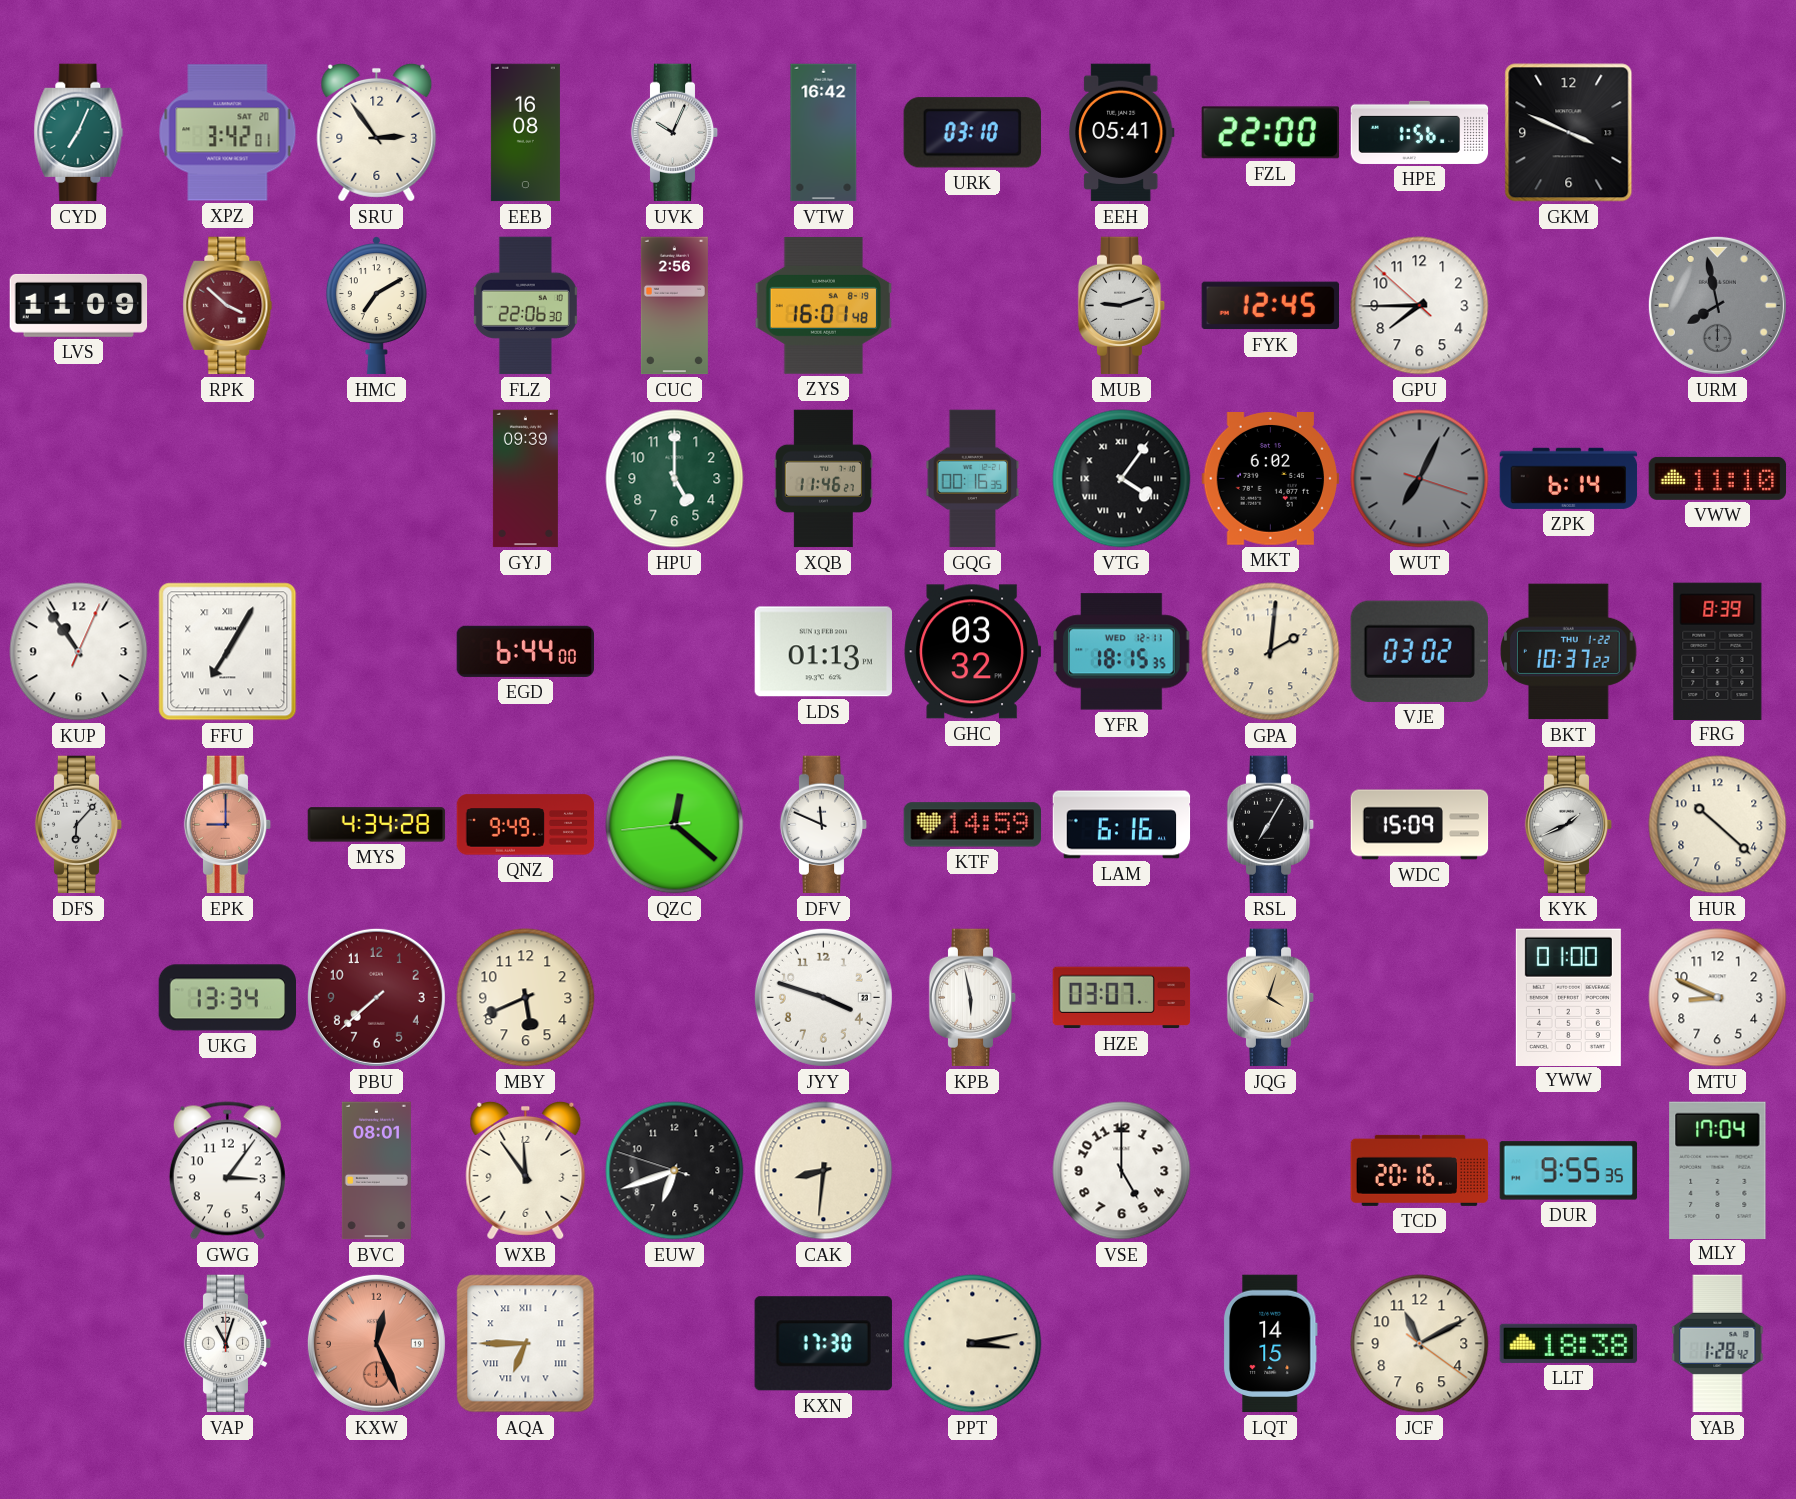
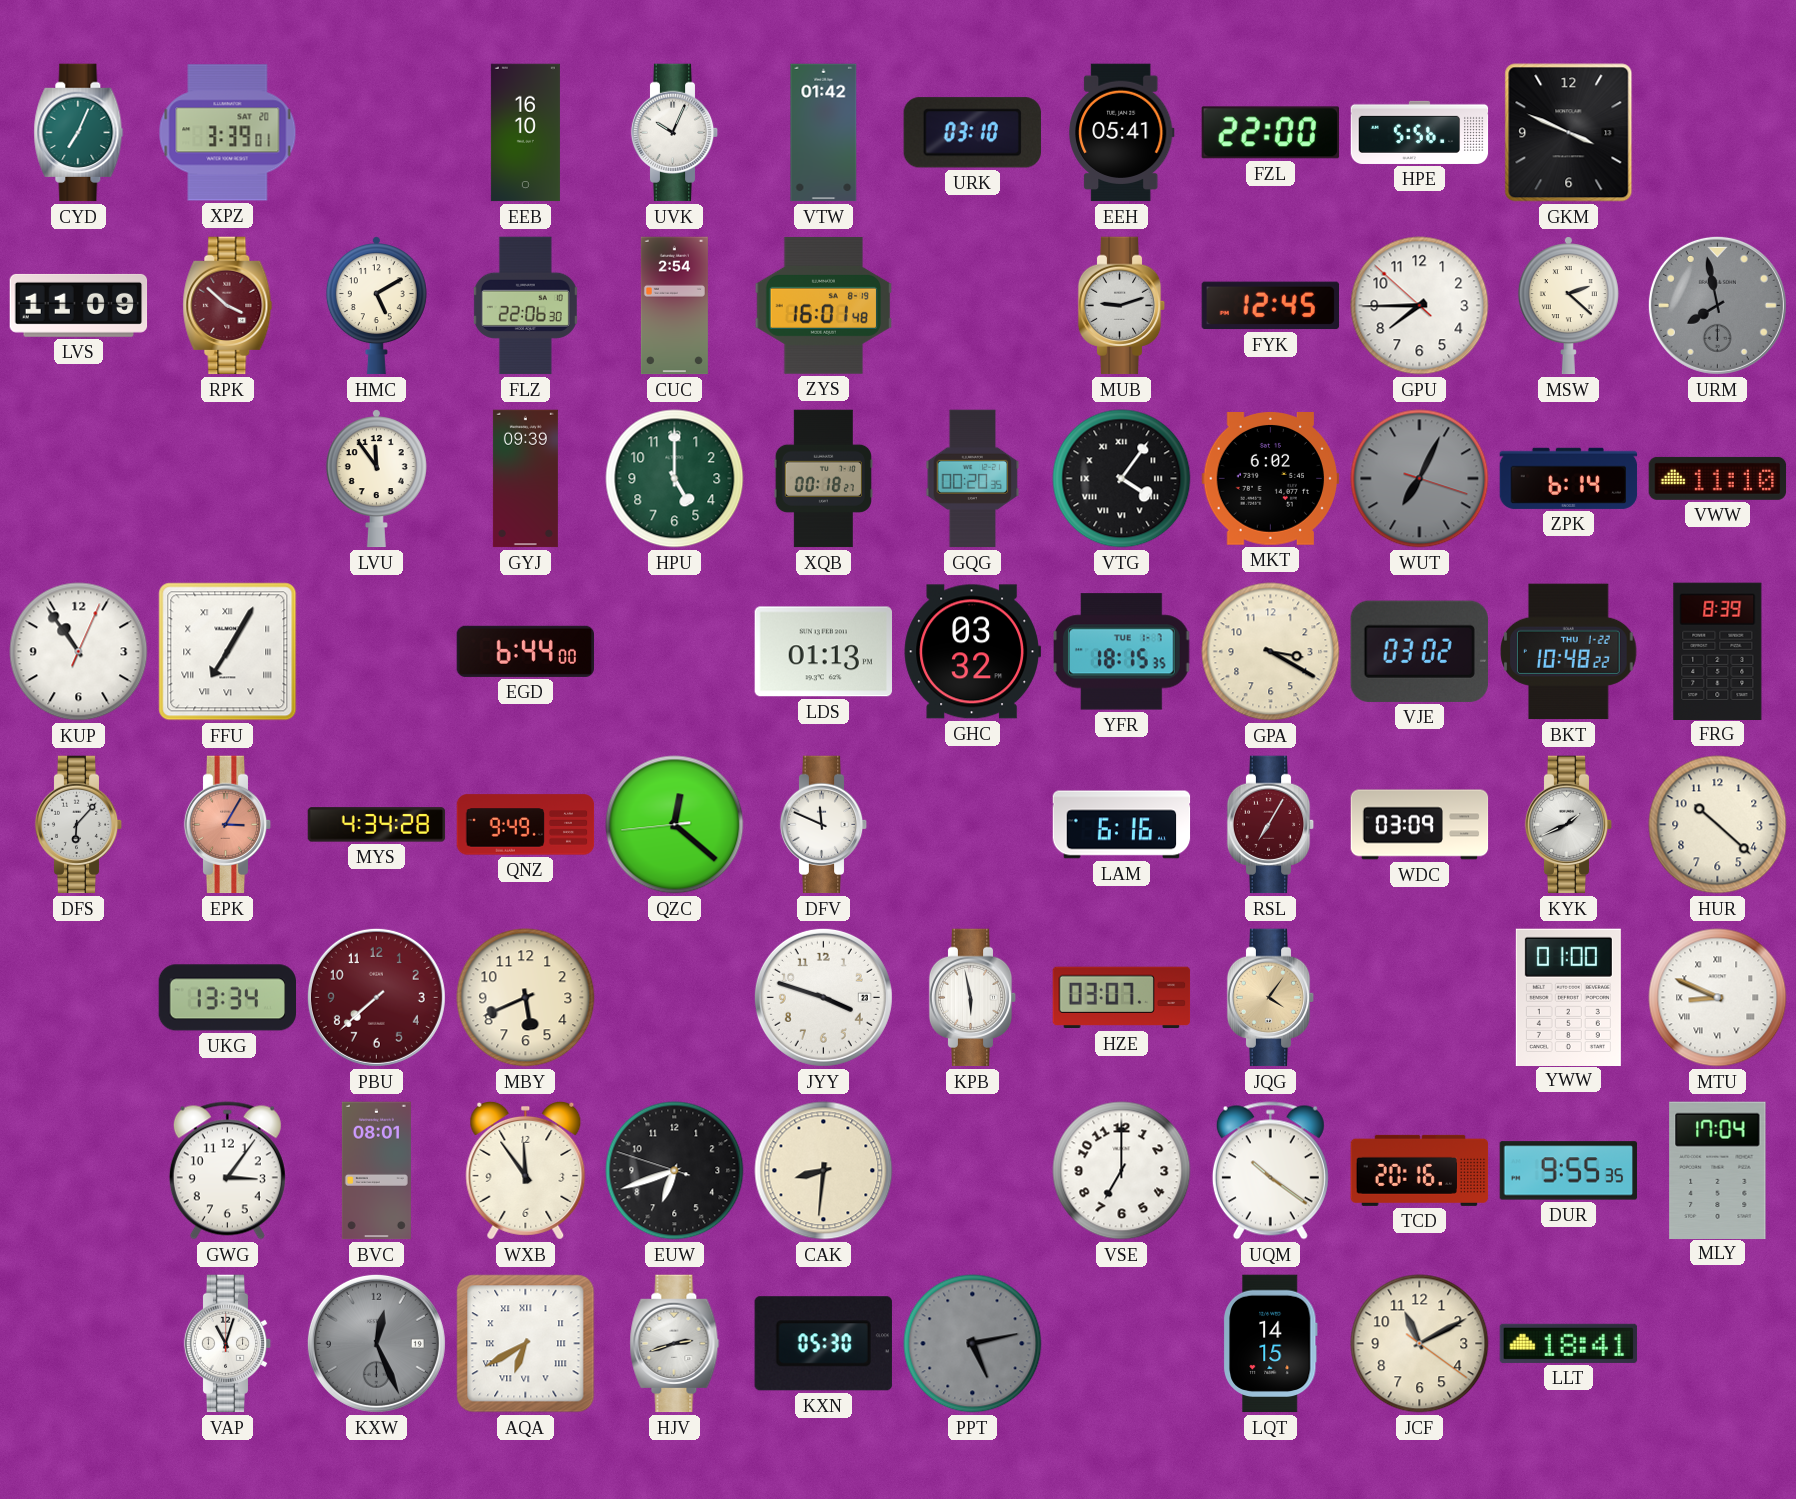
XPZ: 3:42 -> 3:39 (228, 133)
SRU: 2:54 -> none (377, 132)
EEB: 16:08 -> 16:10 (525, 133)
VTW: 16:42 -> 01:42 (824, 133)
HPE: 1:56 -> 5:56 (1420, 132)
HMC: 7:10 -> 5:10 (376, 306)
CUC: 2:56 -> 2:54 (674, 306)
MSW: none -> 2:22 (1568, 306)
LVU: none -> 11:54 (376, 479)
XQB: 11:46 -> 00:18 (823, 479)
GQG: 00:16 -> 00:20 (973, 479)
YFR date: WED 12-11 -> TUE 1-7 (1122, 652)
GPA: 2:01 -> 3:20 (1271, 652)
BKT: 10:37 -> 10:48 (1569, 652)
EPK: 9:00 -> 3:05 (228, 825)
KTF: 14:59 -> none (973, 825)
RSL dial: black -> burgundy (1271, 825)
WDC: 15:09 -> 03:09 (1420, 825)
JQG: 4:03 -> 4:06 (1271, 998)
MTU numerals: Arabic -> Roman (1718, 998)
VSE: 5:00 -> 7:00 (1122, 1171)
UQM: none -> 10:21 (1270, 1171)
KXW dial: salmon -> grey (376, 1343)
AQA: 6:45 -> 6:40 (526, 1344)
HJV: none -> 2:42 (675, 1344)
KXN: 17:30 -> 05:30 (823, 1344)
PPT: 3:13 -> 5:13 (973, 1344)
PPT dial: cream -> grey (973, 1344)
LLT: 18:38 -> 18:41 (1569, 1343)
YAB: 1:28 -> none (1718, 1344)
